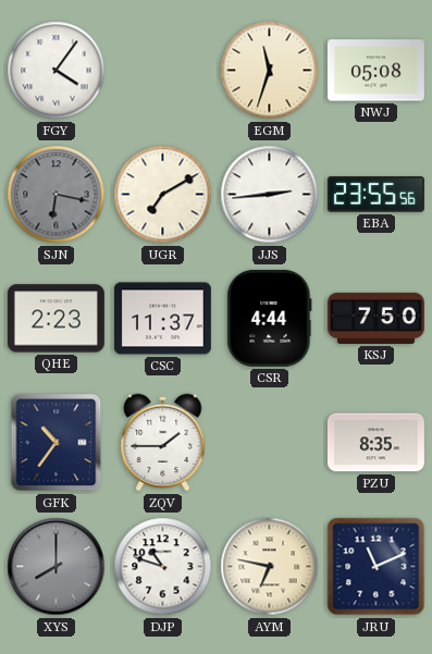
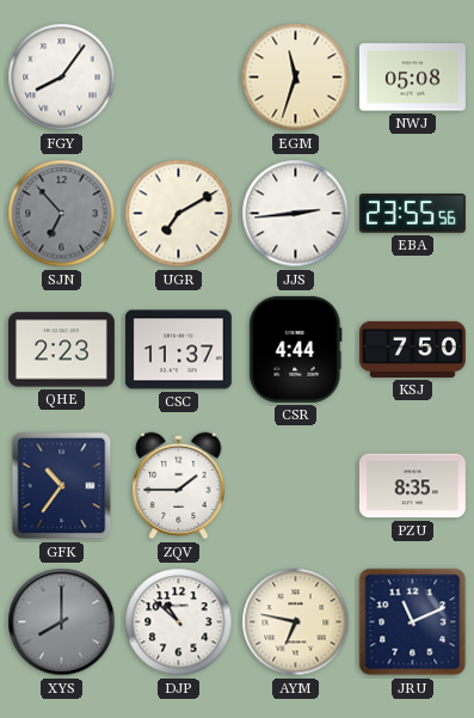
FGY: 4:06 -> 8:06 (62, 78)
SJN: 6:17 -> 6:53 (62, 214)
DJP: 10:48 -> 10:52 (179, 622)
